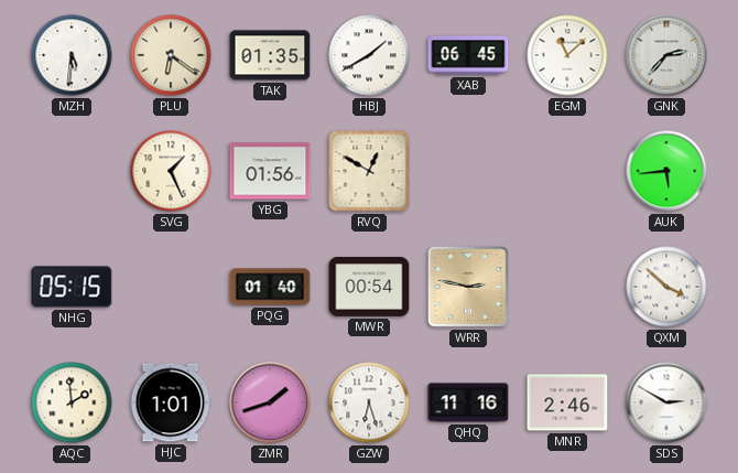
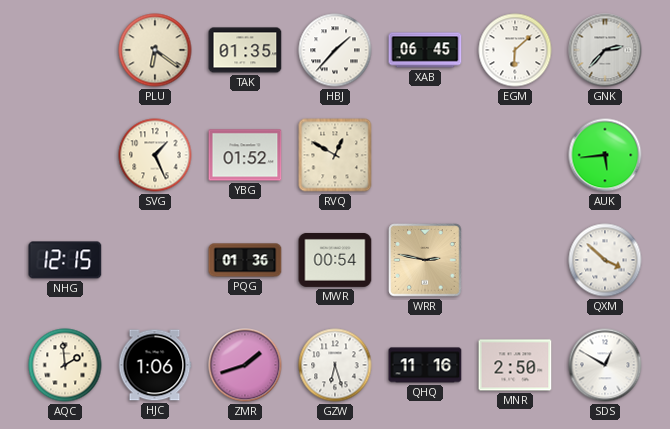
MZH: 5:31 -> none (72, 55)
HBJ: 1:40 -> 1:37 (335, 50)
EGM: 11:08 -> 6:08 (515, 50)
YBG: 01:56 -> 01:52 (245, 155)
NHG: 05:15 -> 12:15 (65, 260)
PQG: 01:40 -> 01:36 (245, 260)
HJC: 1:01 -> 1:06 (155, 365)
MNR: 2:46 -> 2:50 (515, 365)
SDS: 2:50 -> 12:50 (605, 365)
